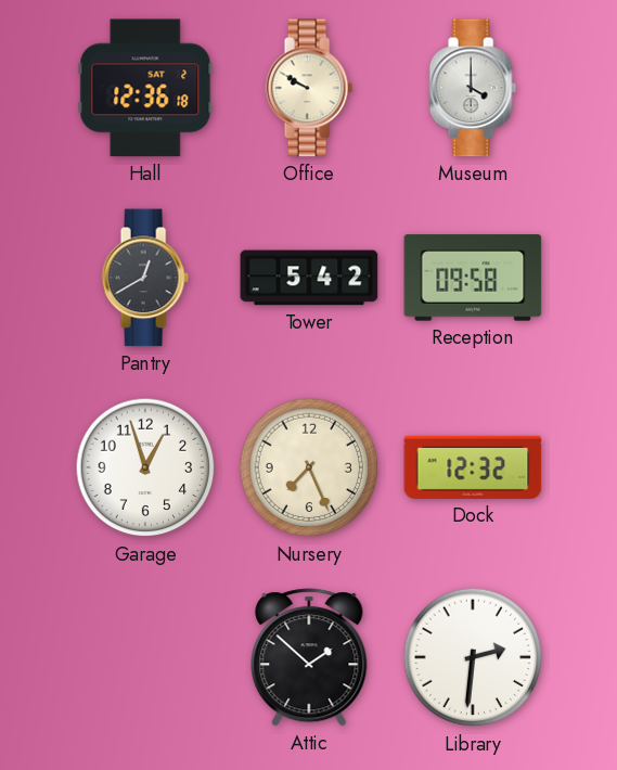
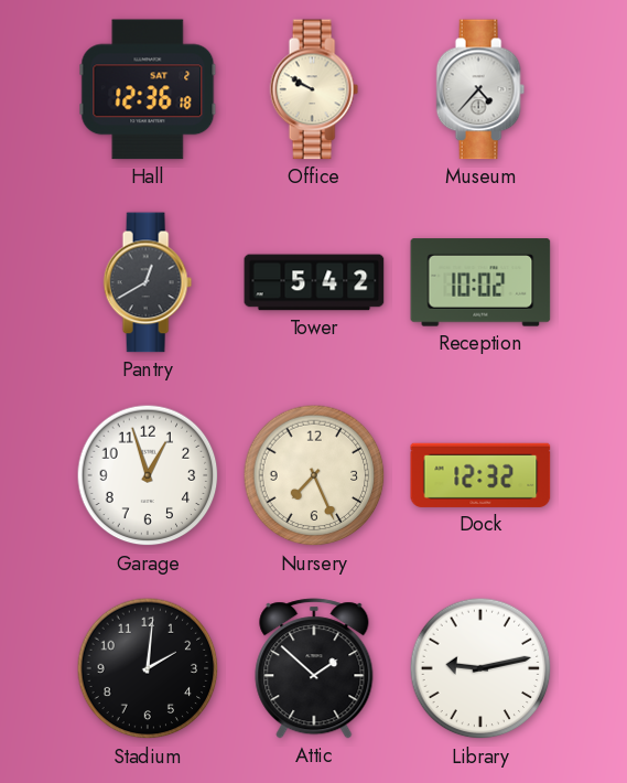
Museum: 4:00 -> 4:37 (480, 89)
Reception: 09:58 -> 10:02 (480, 282)
Stadium: none -> 2:01 (148, 668)
Library: 2:31 -> 9:13 (480, 668)
